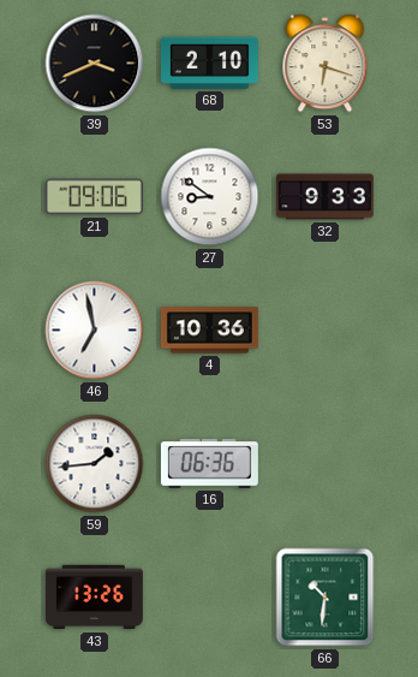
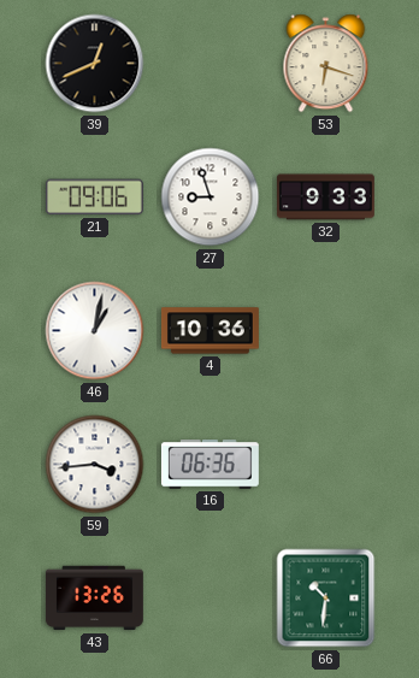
39: 3:41 -> 12:41 (95, 64)
68: 2:10 -> none (209, 63)
27: 8:51 -> 8:57 (211, 197)
46: 6:58 -> 1:02 (95, 331)
59: 1:44 -> 3:44 (95, 465)
